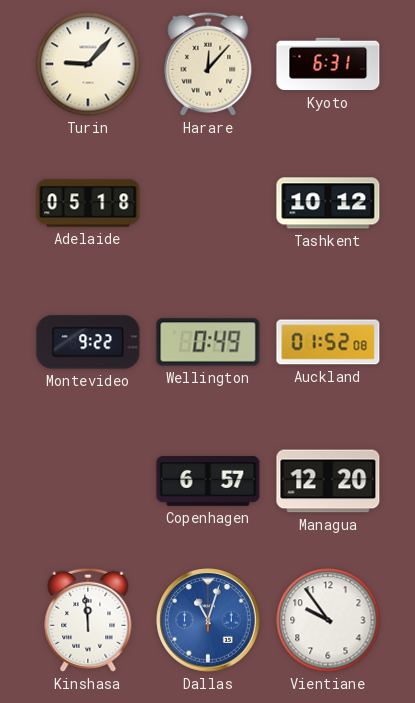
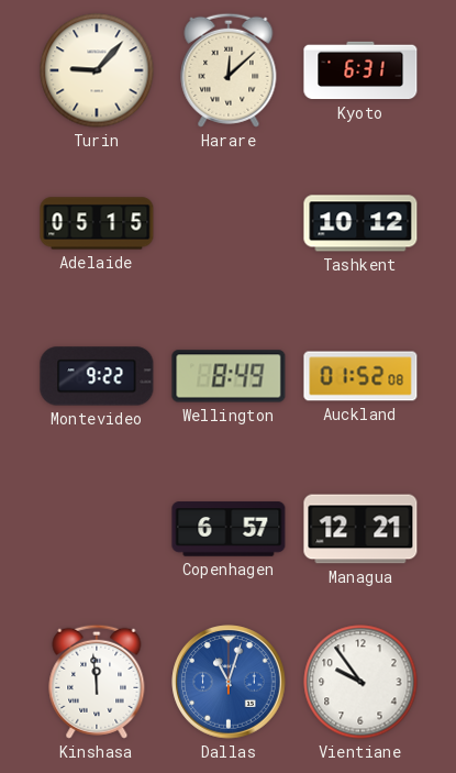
Harare: 12:07 -> 12:08 (229, 70)
Adelaide: 05:18 -> 05:15 (97, 223)
Wellington: 0:49 -> 8:49 (229, 376)
Managua: 12:20 -> 12:21 (360, 529)
